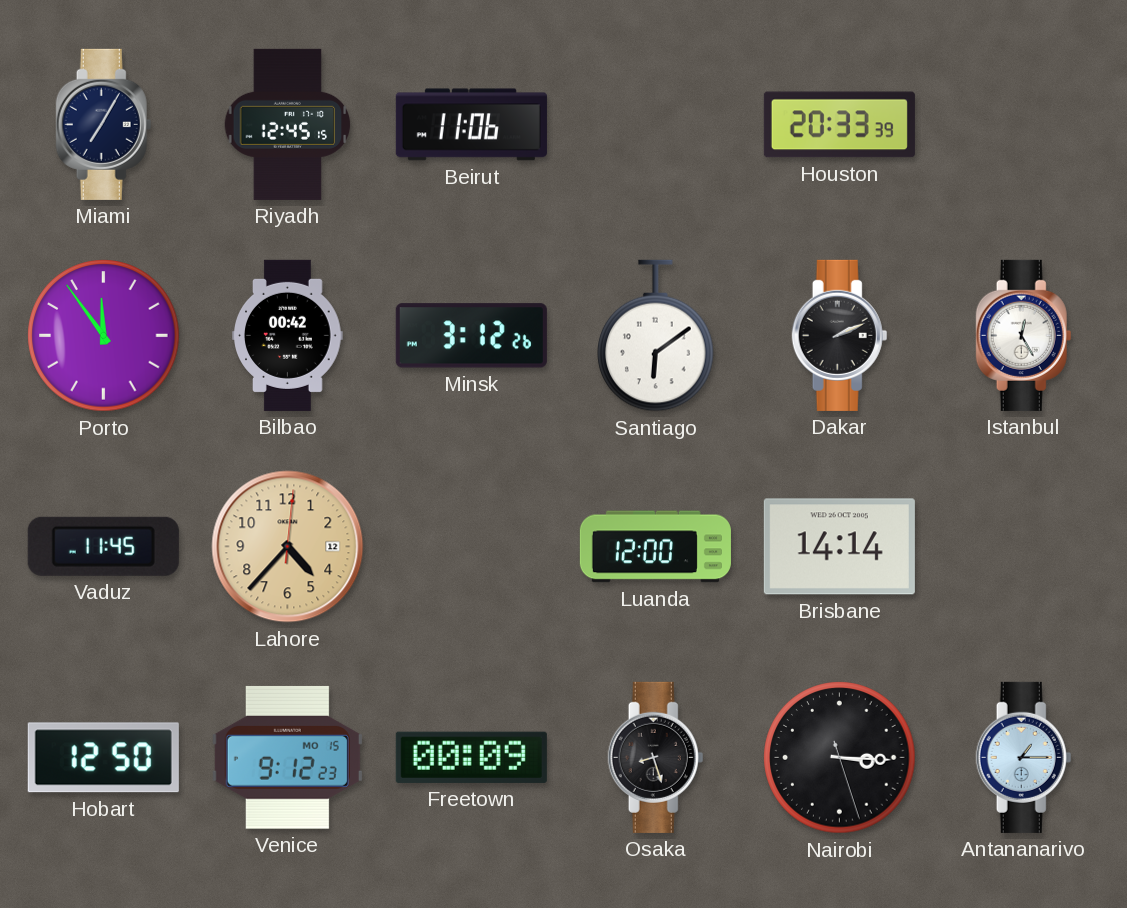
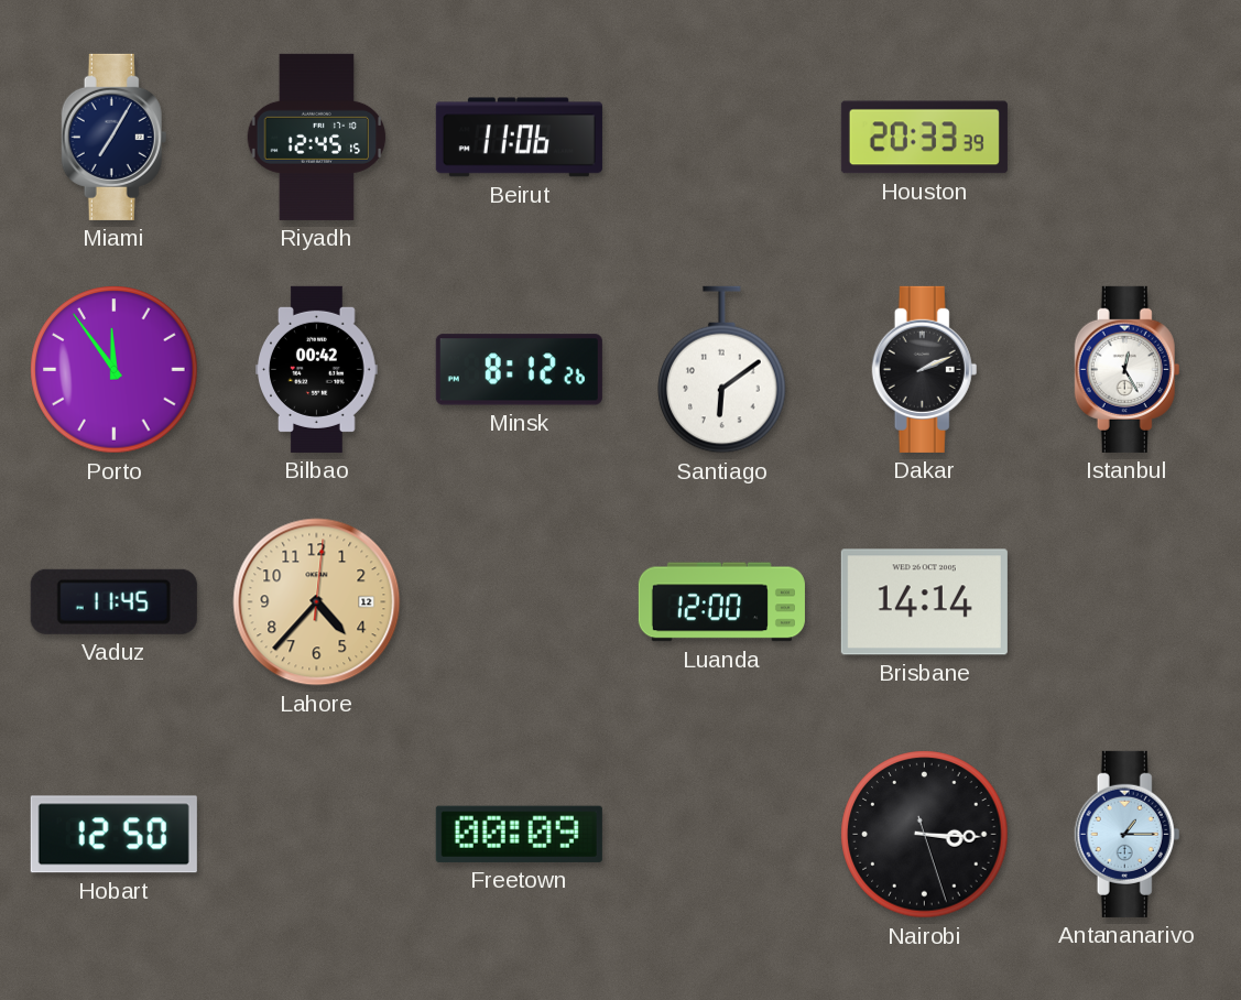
Minsk: 3:12 -> 8:12 (519, 370)
Venice: 9:12 -> none (287, 757)
Osaka: 8:27 -> none (656, 757)
